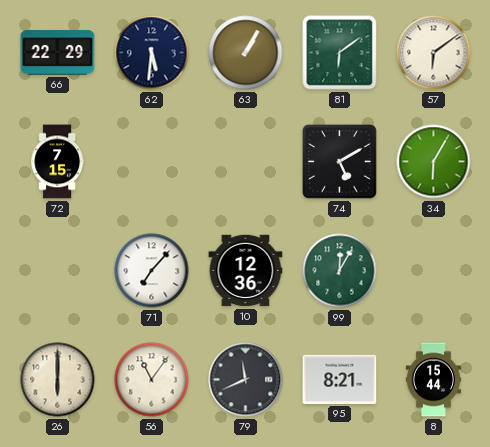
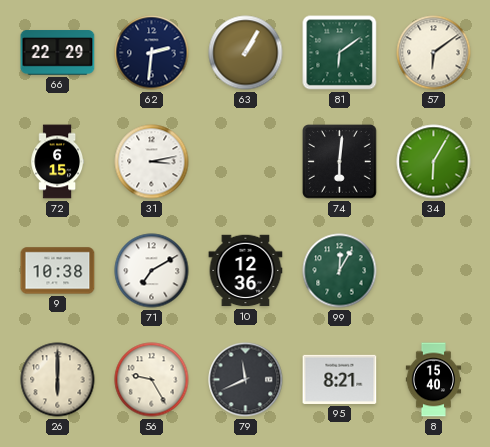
62: 5:31 -> 2:31 (152, 53)
72: 7:15 -> 6:15 (57, 162)
31: none -> 3:13 (152, 162)
74: 5:10 -> 6:01 (340, 162)
9: none -> 10:38 (58, 271)
71: 7:07 -> 7:10 (152, 271)
56: 11:06 -> 9:25 (152, 380)
8: 15:44 -> 15:40 (434, 380)
